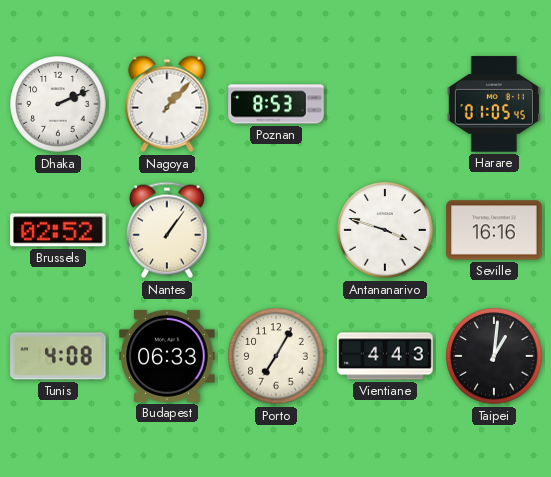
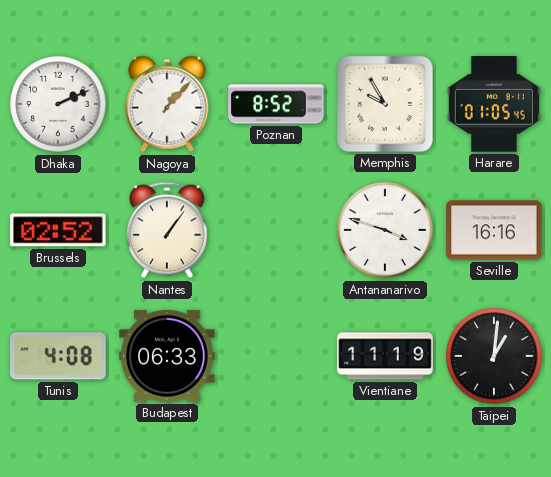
Poznan: 8:53 -> 8:52 (276, 104)
Memphis: none -> 9:55 (385, 104)
Porto: 7:05 -> none (276, 356)
Vientiane: 4:43 -> 11:19 (385, 356)
